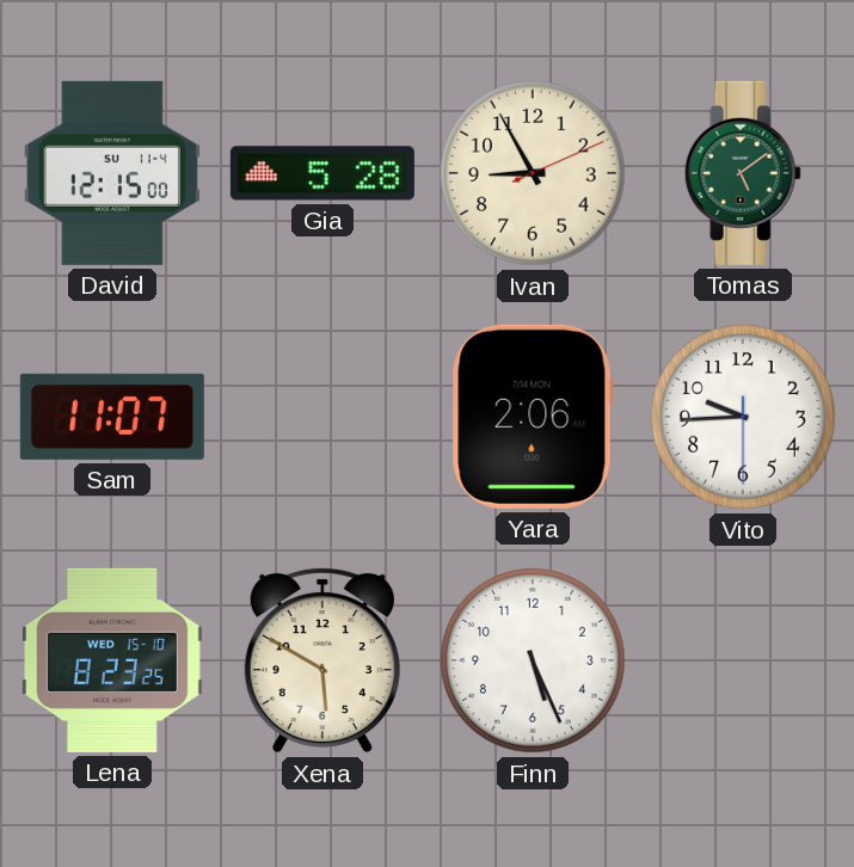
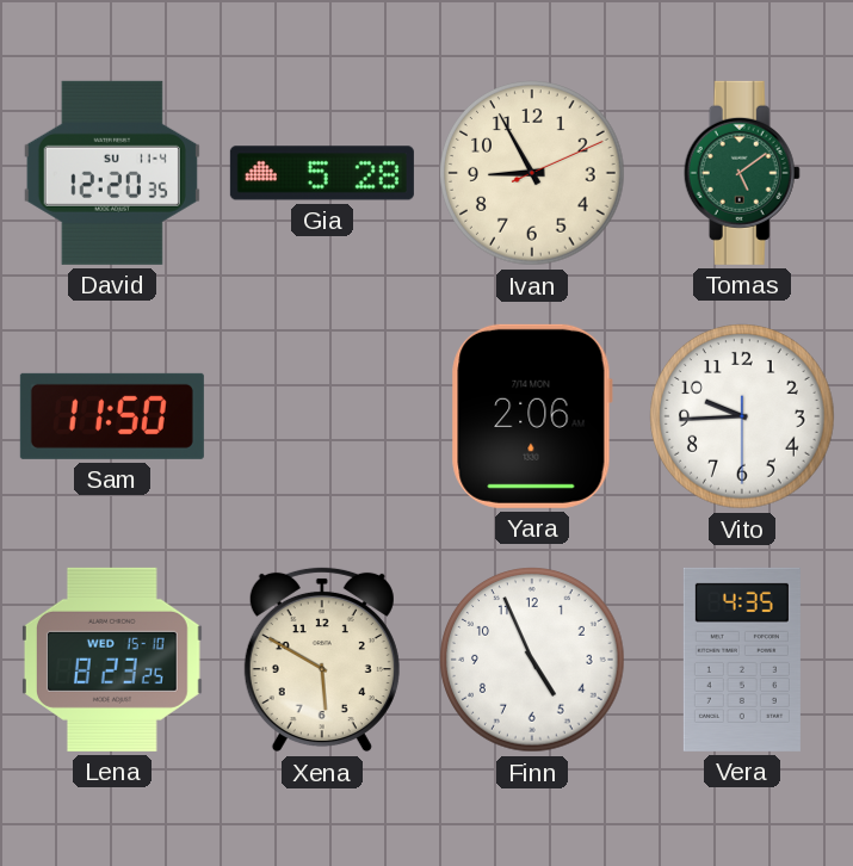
David: 12:15 -> 12:20 (112, 173)
Sam: 11:07 -> 11:50 (112, 416)
Finn: 5:26 -> 4:56 (532, 660)
Vera: none -> 4:35 (742, 660)
